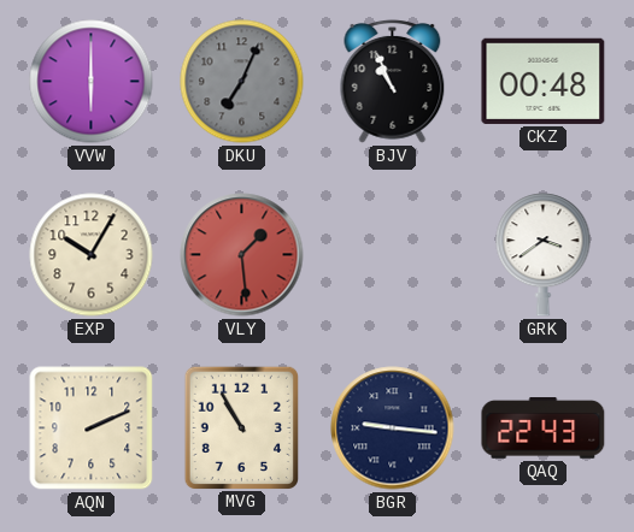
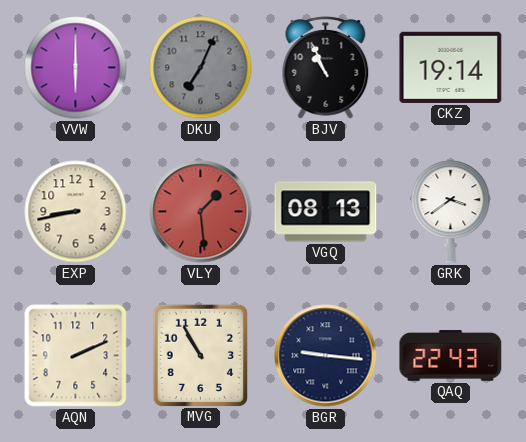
CKZ: 00:48 -> 19:14 (451, 67)
EXP: 10:05 -> 8:43 (76, 212)
VGQ: none -> 08:13 (326, 212)
